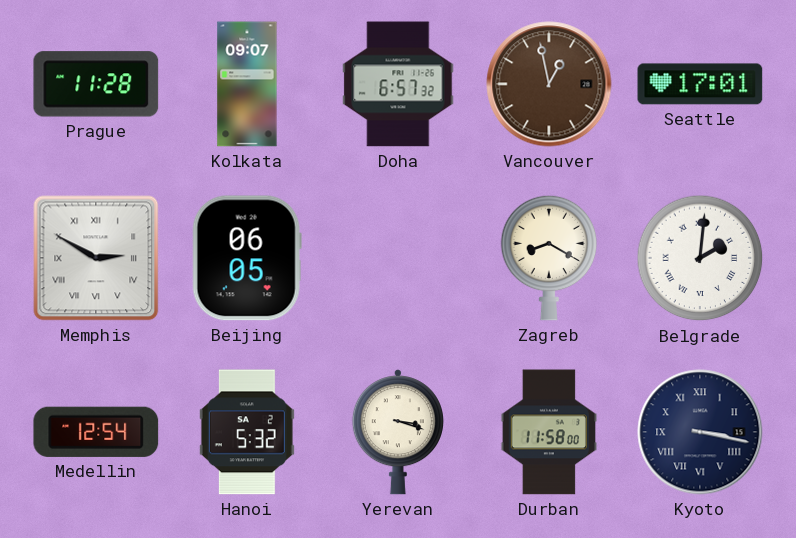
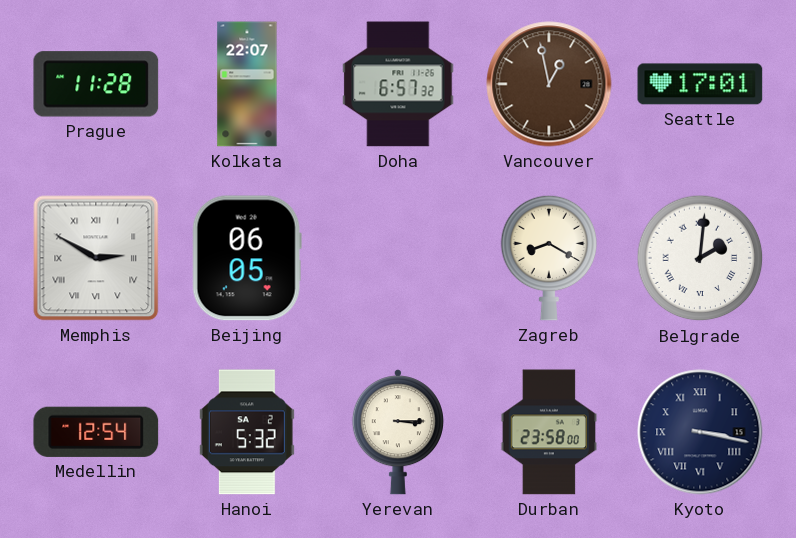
Kolkata: 09:07 -> 22:07 (247, 84)
Yerevan: 3:18 -> 3:15 (398, 432)
Durban: 11:58 -> 23:58 (548, 432)
